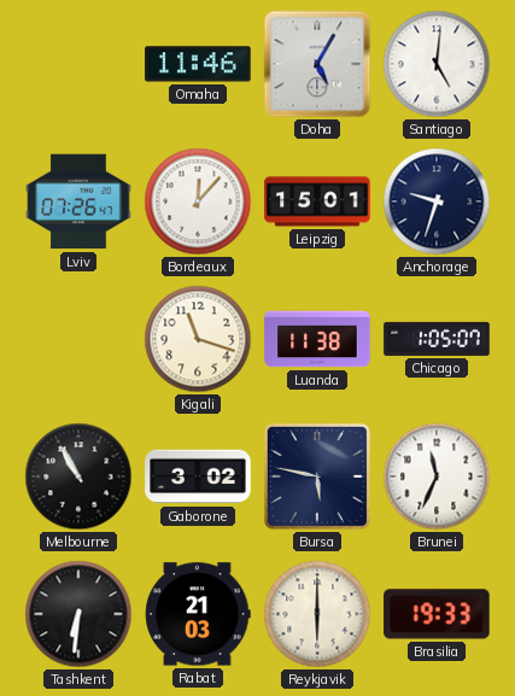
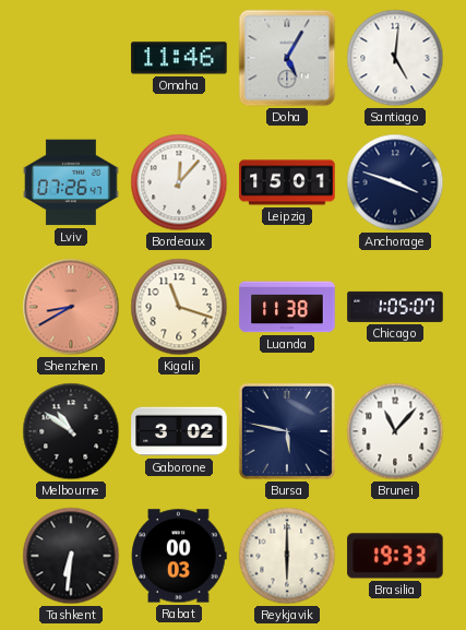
Anchorage: 9:33 -> 3:48 (395, 182)
Shenzhen: none -> 8:40 (71, 307)
Melbourne: 10:55 -> 10:51 (71, 431)
Brunei: 11:34 -> 11:07 (395, 431)
Rabat: 21:03 -> 00:03 (179, 556)
